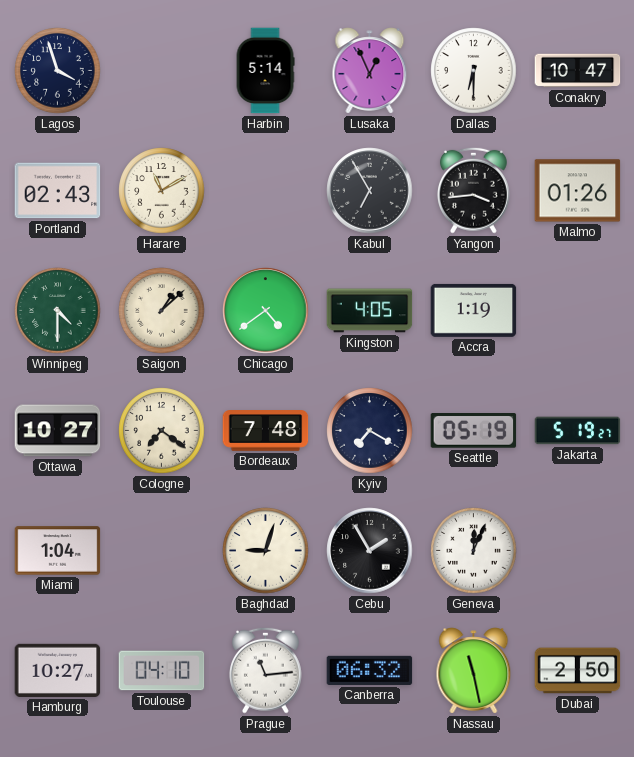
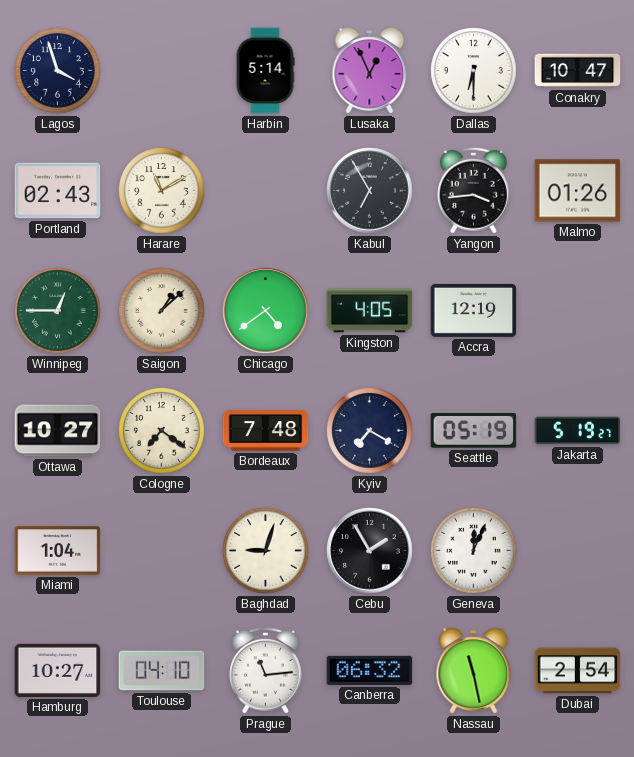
Winnipeg: 4:30 -> 12:45 (58, 311)
Accra: 1:19 -> 12:19 (474, 310)
Dubai: 2:50 -> 2:54 (578, 671)
